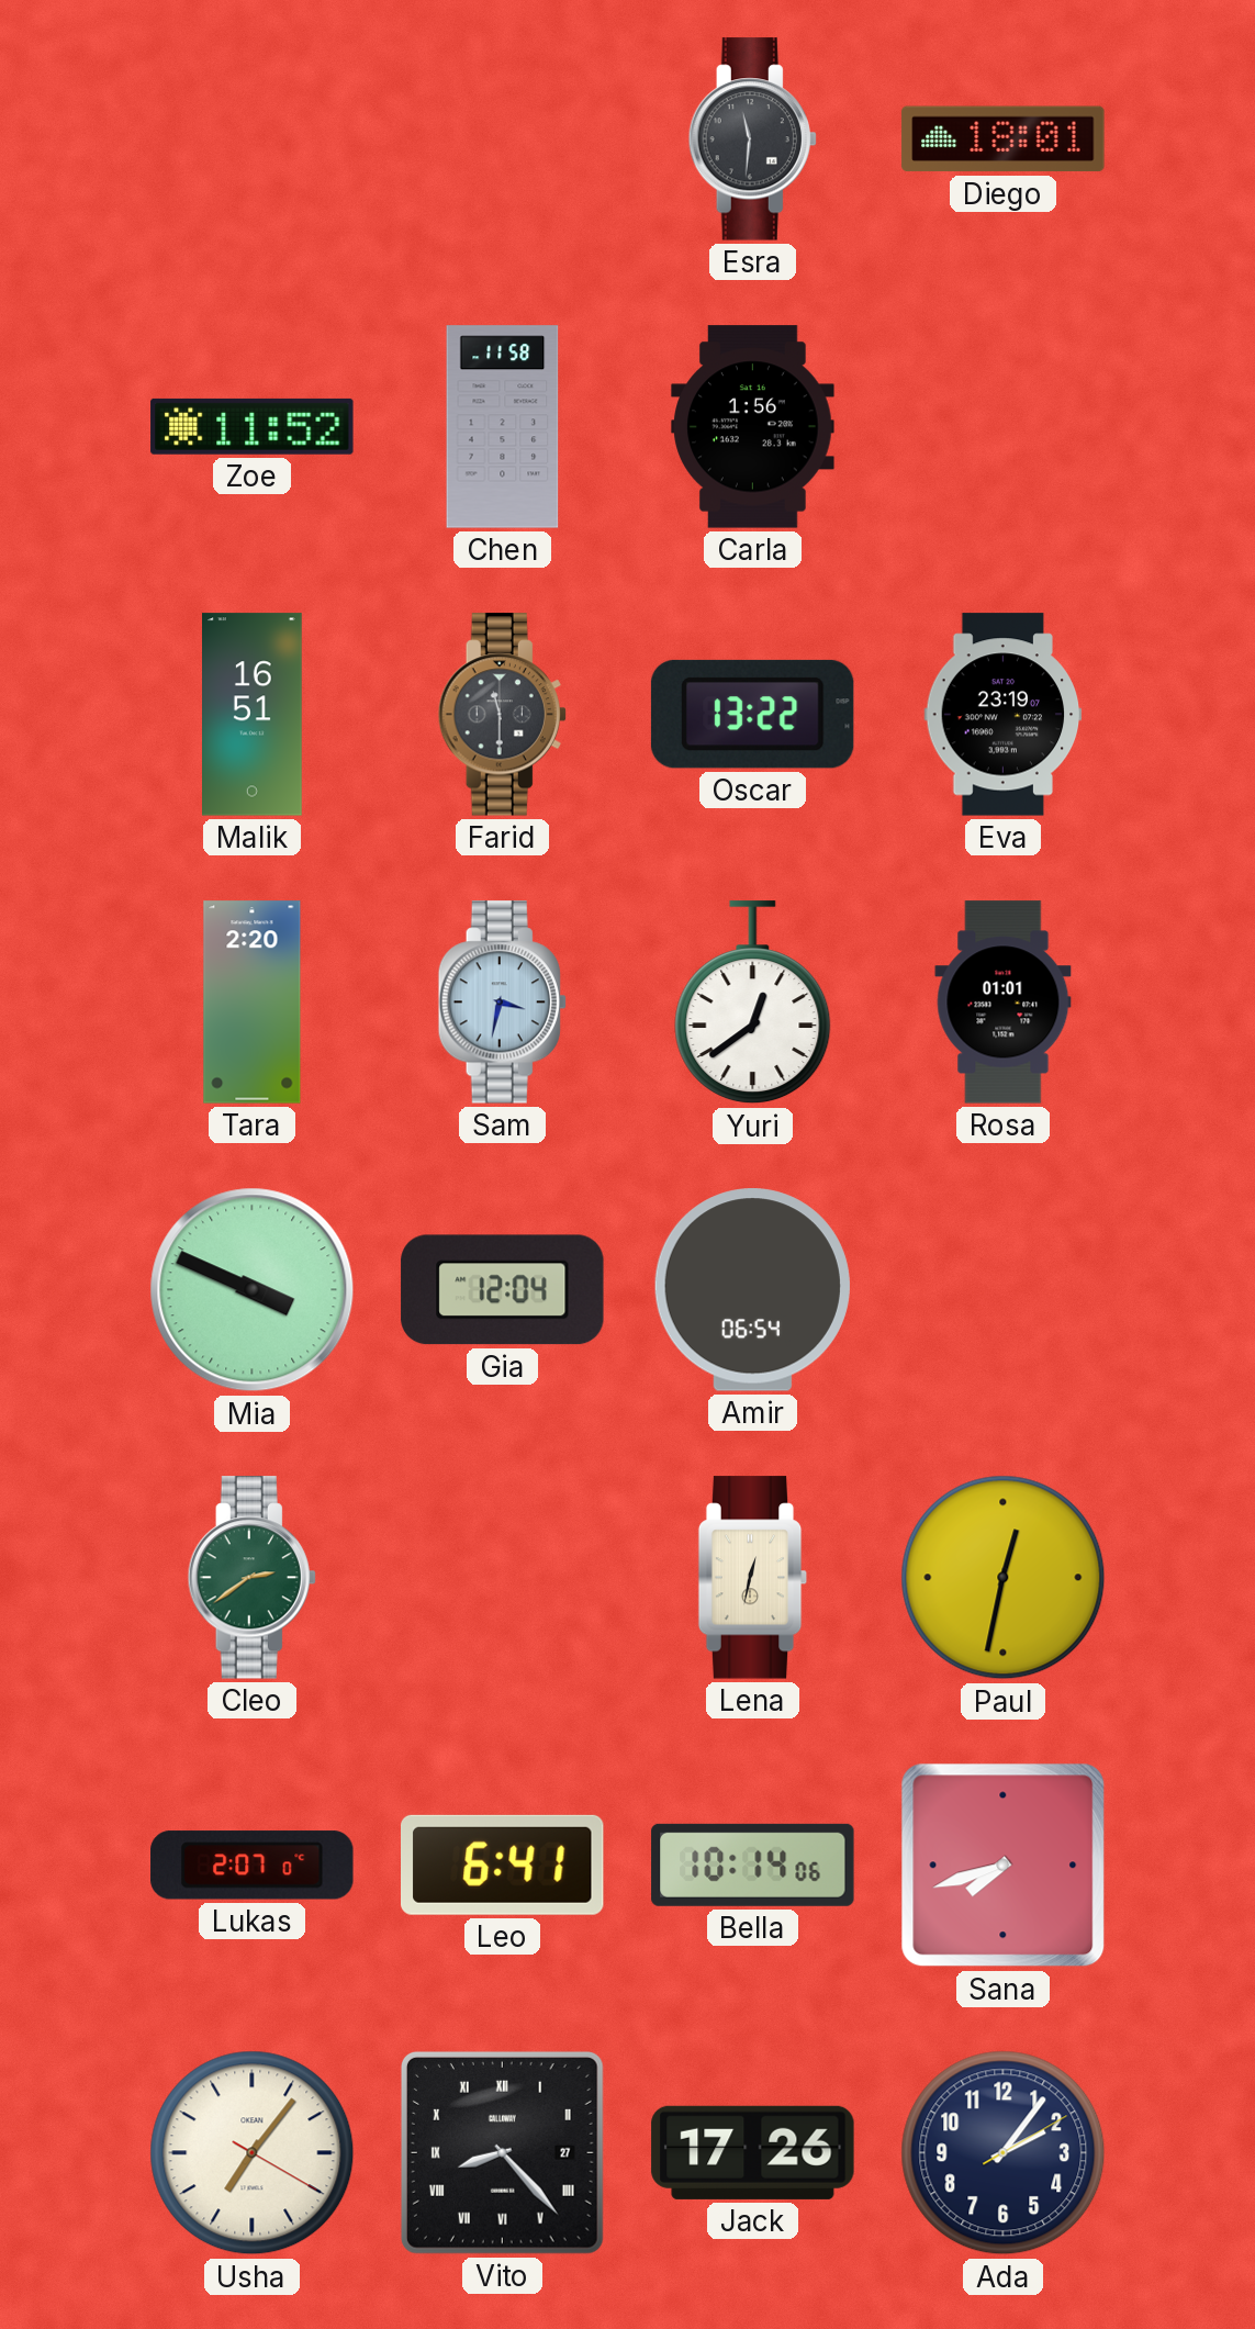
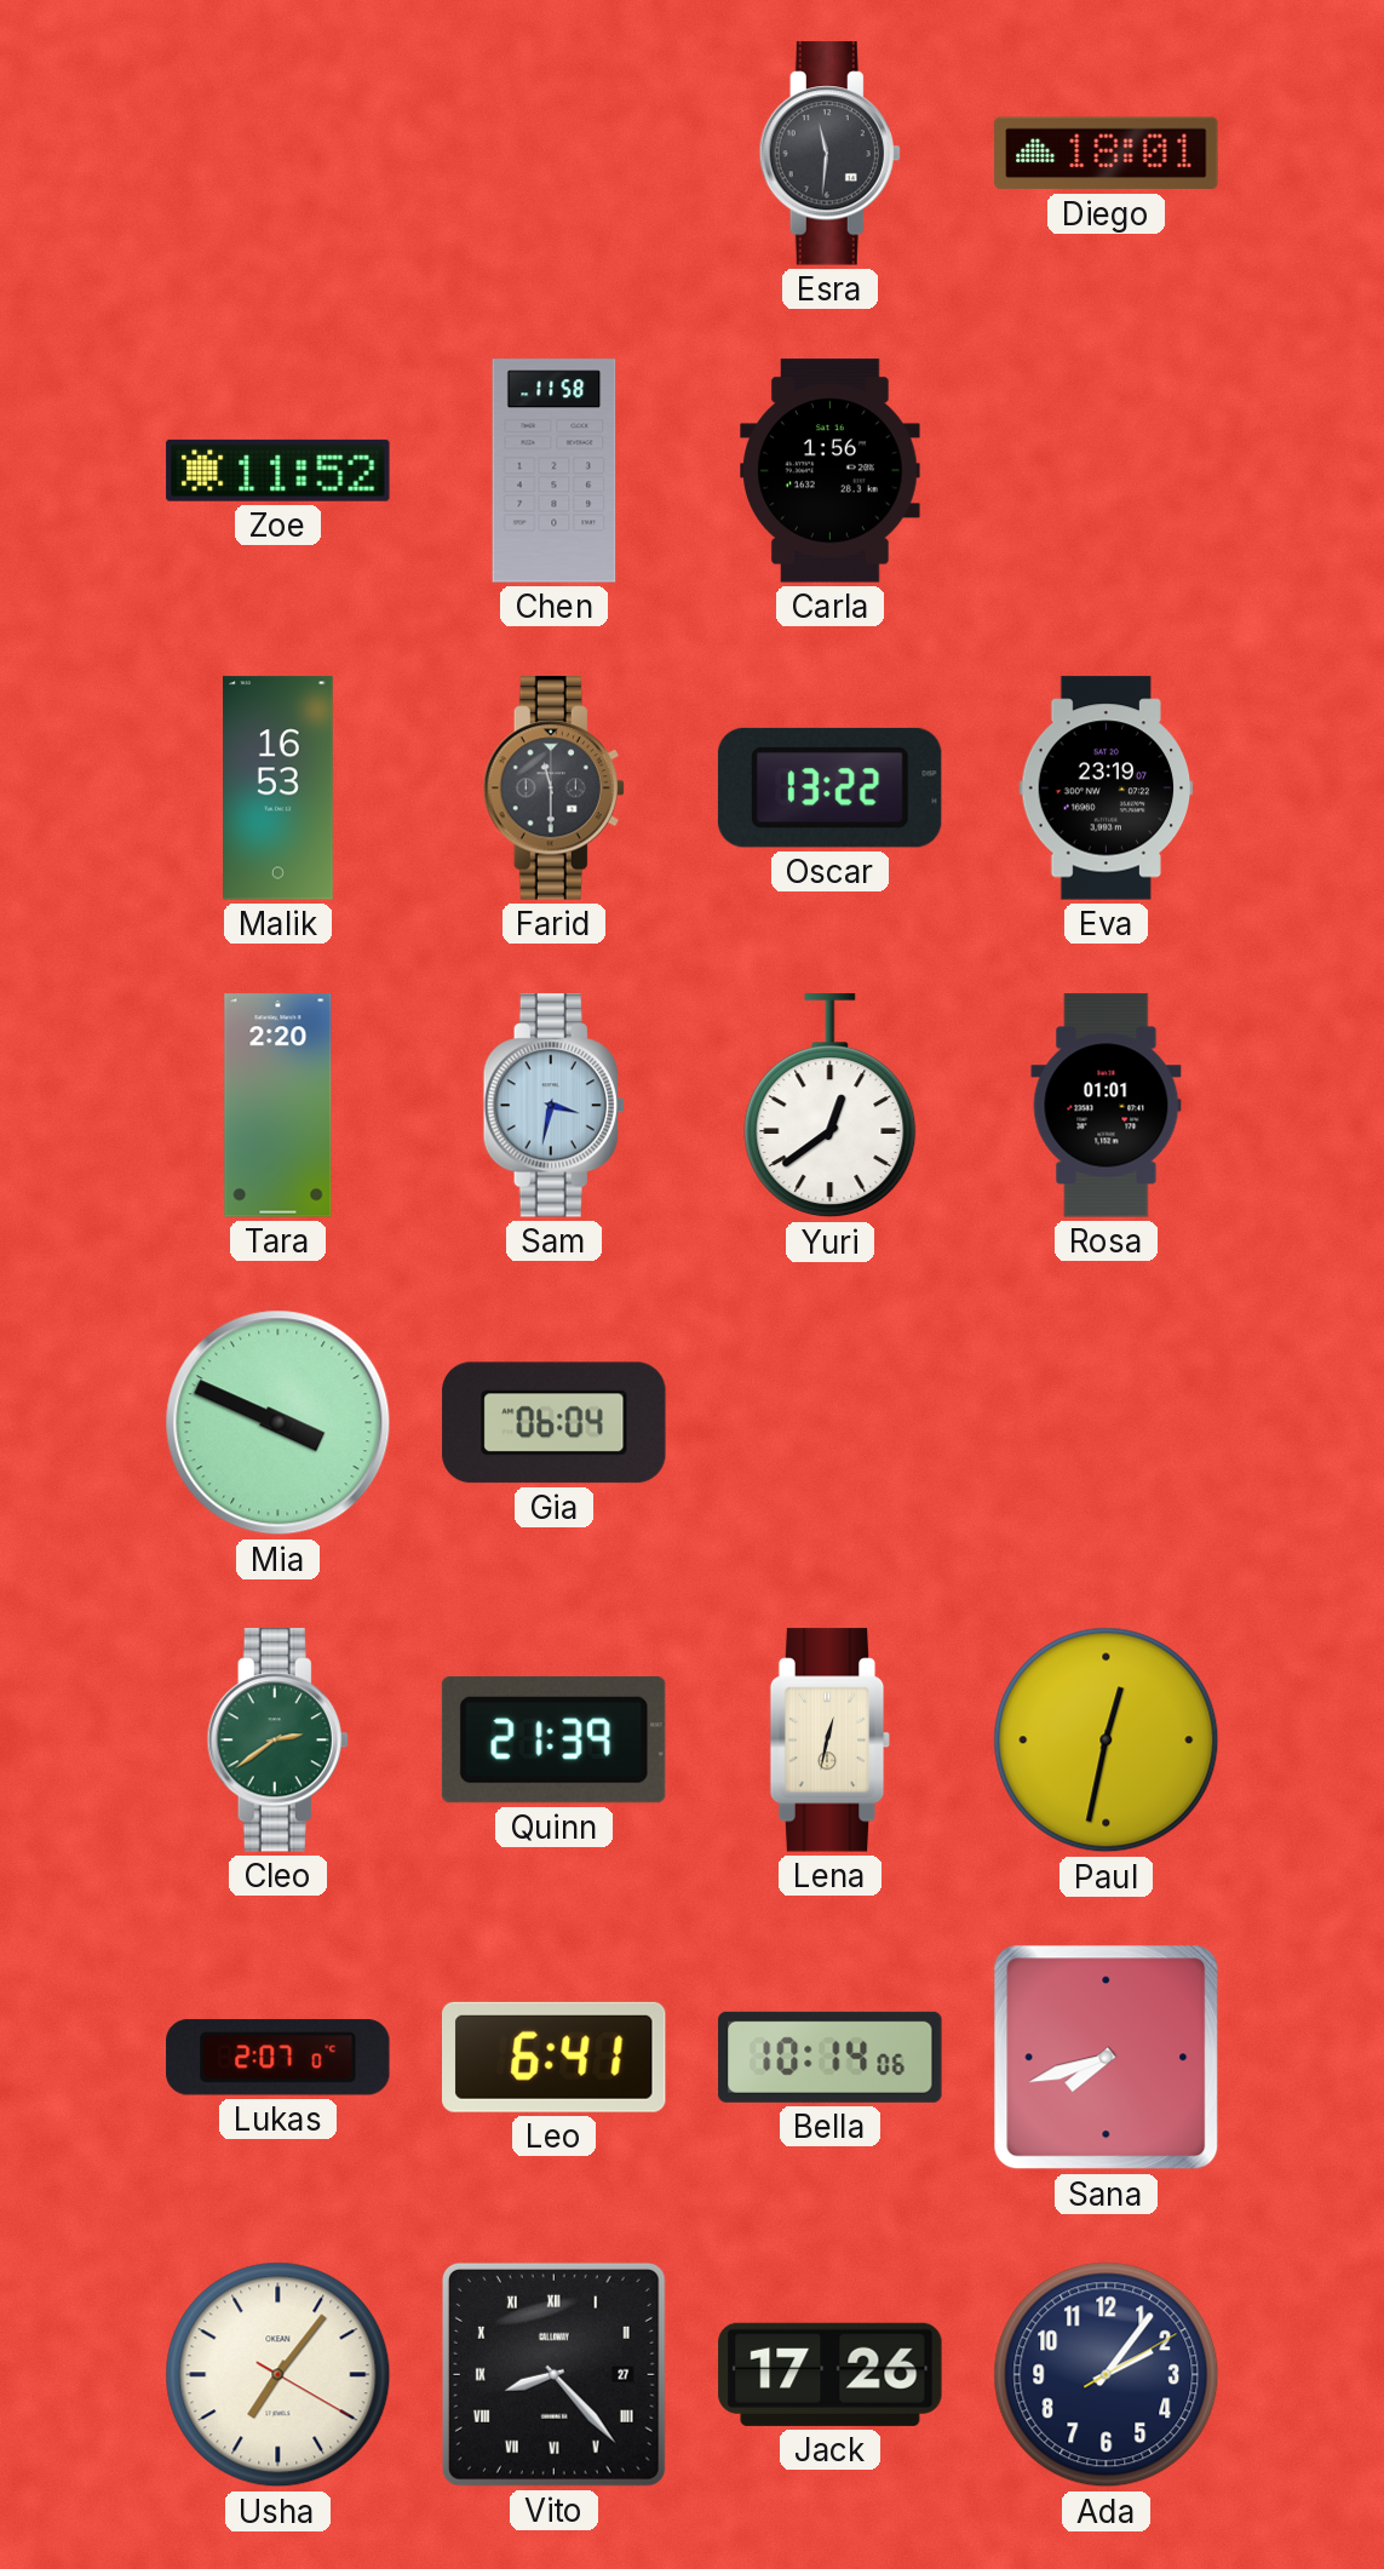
Malik: 16:51 -> 16:53 (278, 789)
Gia: 12:04 -> 06:04 (555, 1423)
Amir: 06:54 -> none (752, 1290)
Quinn: none -> 21:39 (553, 1739)
